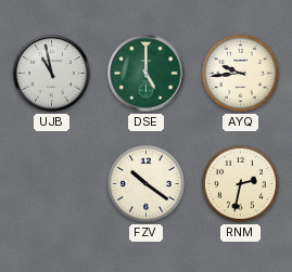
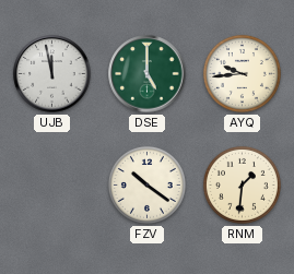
UJB: 10:58 -> 11:58 (52, 74)
RNM: 2:32 -> 1:31 (242, 184)
